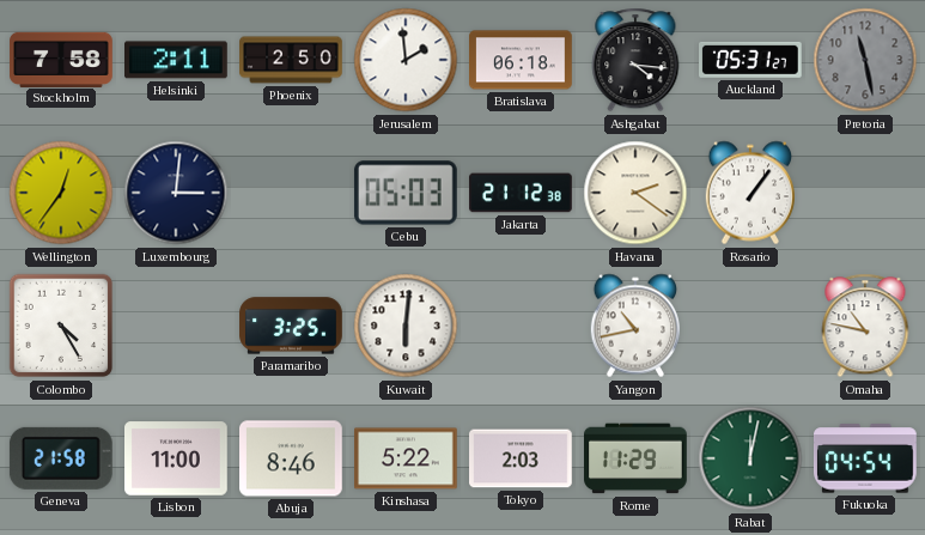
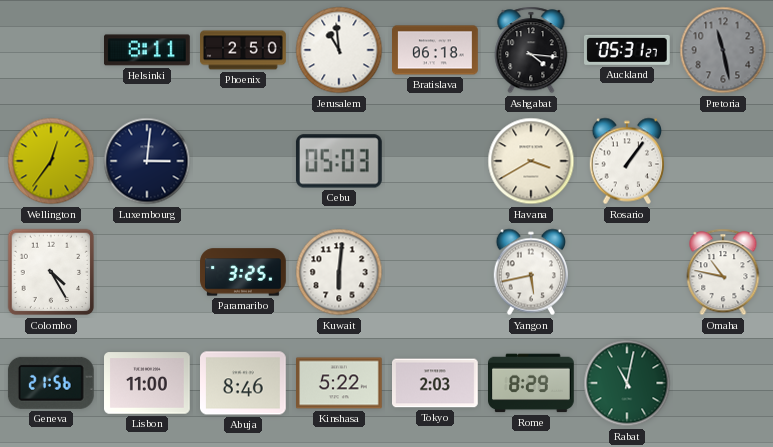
Stockholm: 7:58 -> none (61, 59)
Helsinki: 2:11 -> 8:11 (148, 50)
Jerusalem: 1:59 -> 10:59 (339, 50)
Jakarta: 21:12 -> none (521, 193)
Havana: 2:21 -> 3:40 (531, 161)
Yangon: 10:43 -> 5:43 (530, 272)
Geneva: 21:58 -> 21:56 (51, 383)
Rome: 11:29 -> 8:29 (532, 383)
Rabat: 12:02 -> 11:02 (627, 383)
Fukuoka: 04:54 -> none (866, 458)
